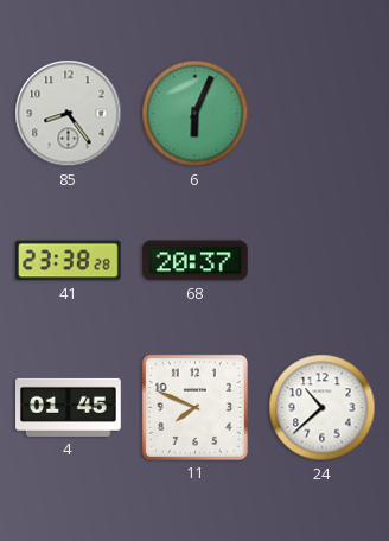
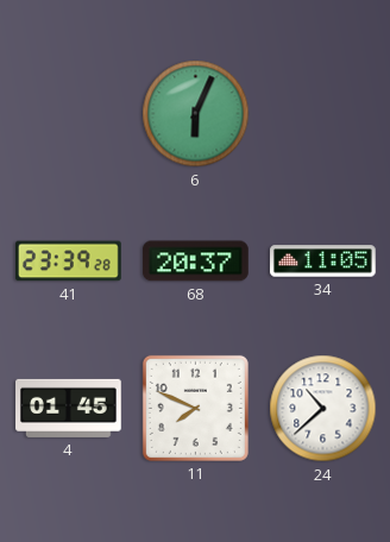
85: 8:24 -> none (69, 114)
41: 23:38 -> 23:39 (69, 261)
34: none -> 11:05 (323, 261)
